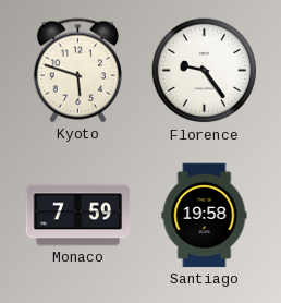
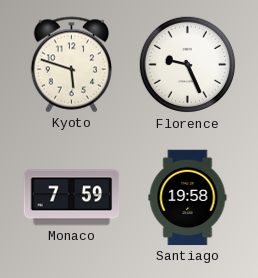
Florence: 9:24 -> 9:26 (188, 65)
